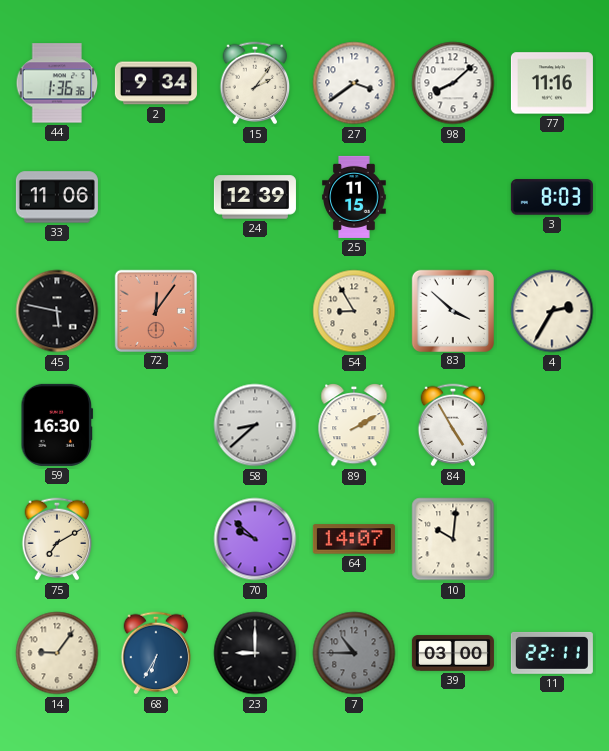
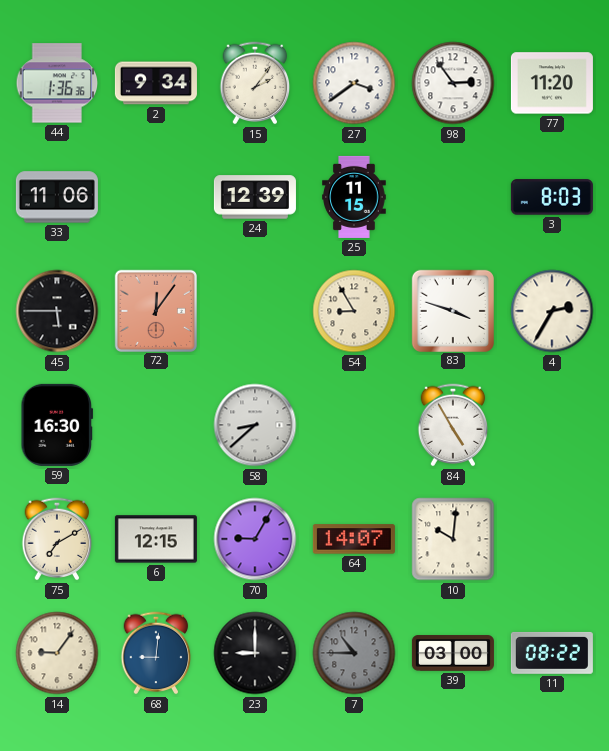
98: 8:08 -> 2:54 (453, 83)
77: 11:16 -> 11:20 (552, 83)
45: 5:47 -> 5:45 (57, 311)
83: 3:52 -> 3:48 (452, 310)
89: 2:10 -> none (354, 426)
6: none -> 12:15 (156, 539)
70: 9:52 -> 9:05 (255, 539)
68: 6:35 -> 9:01 (156, 653)
11: 22:11 -> 08:22 (552, 653)
